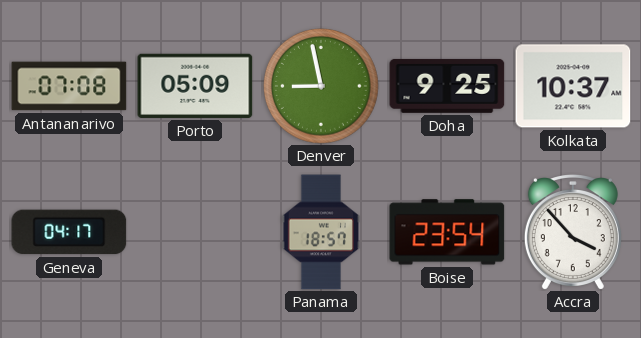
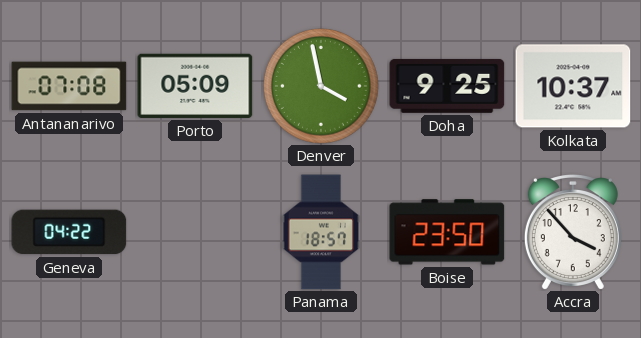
Denver: 8:58 -> 3:58 (322, 87)
Geneva: 04:17 -> 04:22 (69, 232)
Boise: 23:54 -> 23:50 (447, 232)
